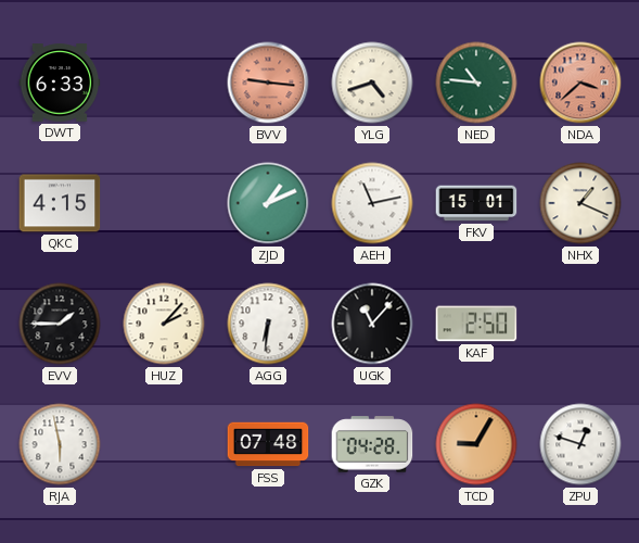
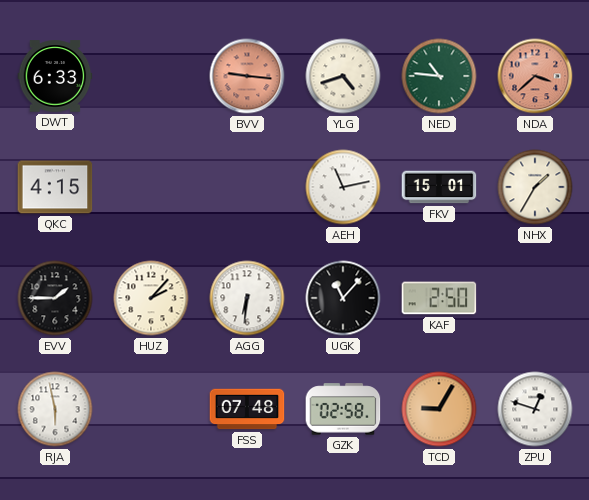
ZJD: 1:11 -> none (268, 203)
NHX: 1:19 -> 1:35 (535, 187)
GZK: 04:28 -> 02:58 (343, 409)
